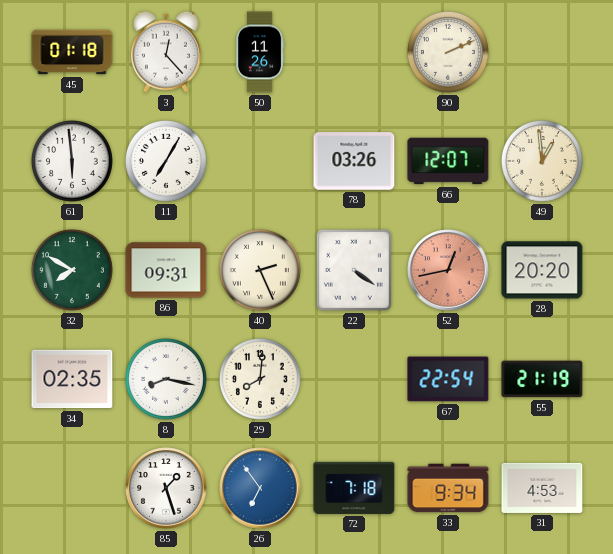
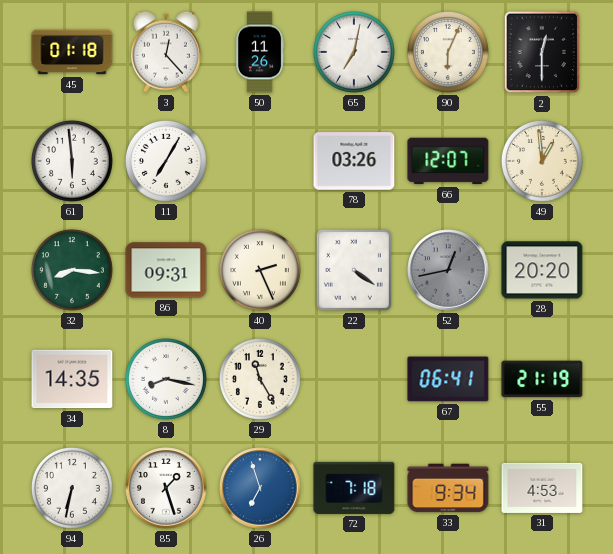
65: none -> 7:02 (354, 52)
90: 2:11 -> 6:04 (448, 52)
2: none -> 12:30 (542, 52)
32: 7:50 -> 8:16 (72, 270)
52 dial: salmon -> grey (448, 270)
34: 02:35 -> 14:35 (72, 379)
29: 8:01 -> 11:25 (260, 379)
67: 22:54 -> 06:41 (448, 379)
94: none -> 6:32 (72, 488)
26: 6:54 -> 6:57 (260, 488)
